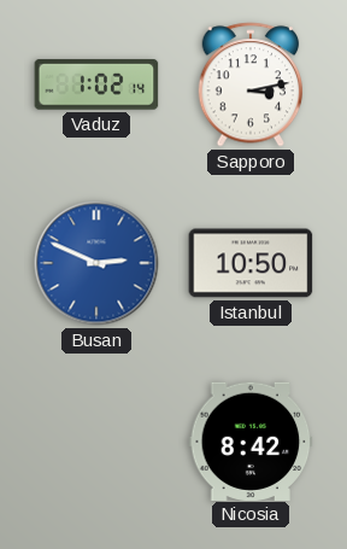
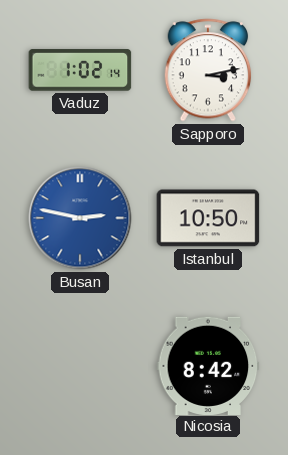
Busan: 2:49 -> 2:47 (80, 218)
